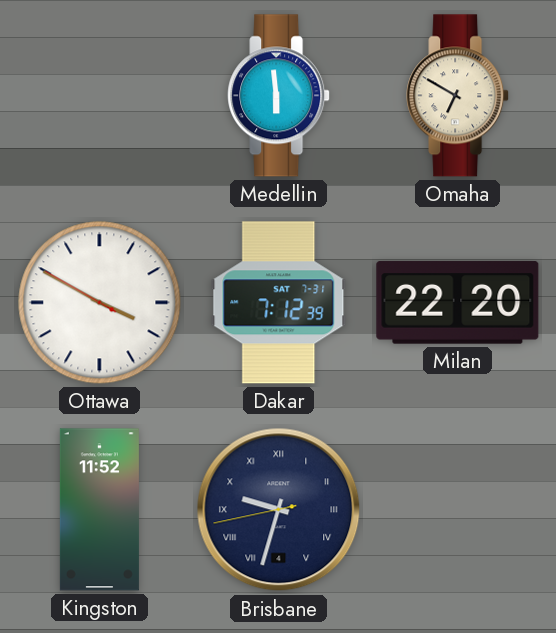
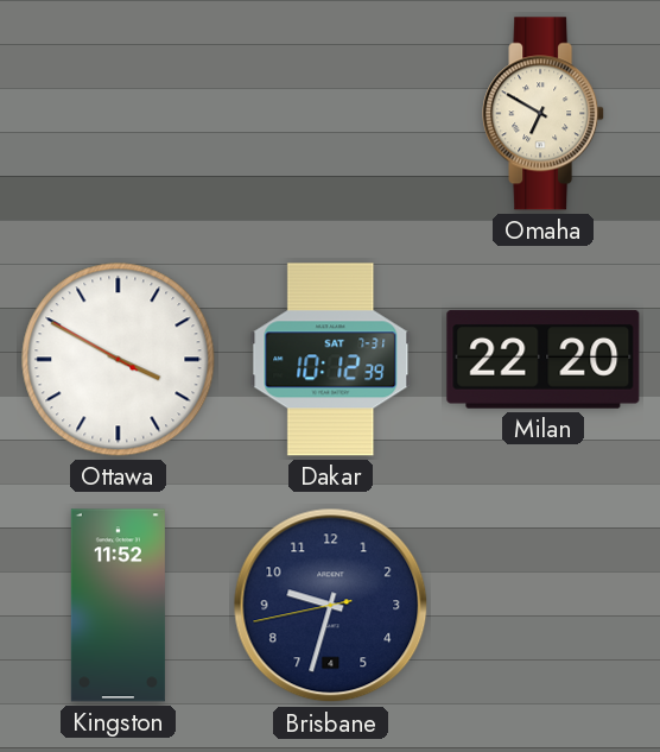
Medellin: 5:59 -> none (279, 96)
Dakar: 7:12 -> 10:12 (331, 360)
Brisbane numerals: Roman -> Arabic (331, 606)
